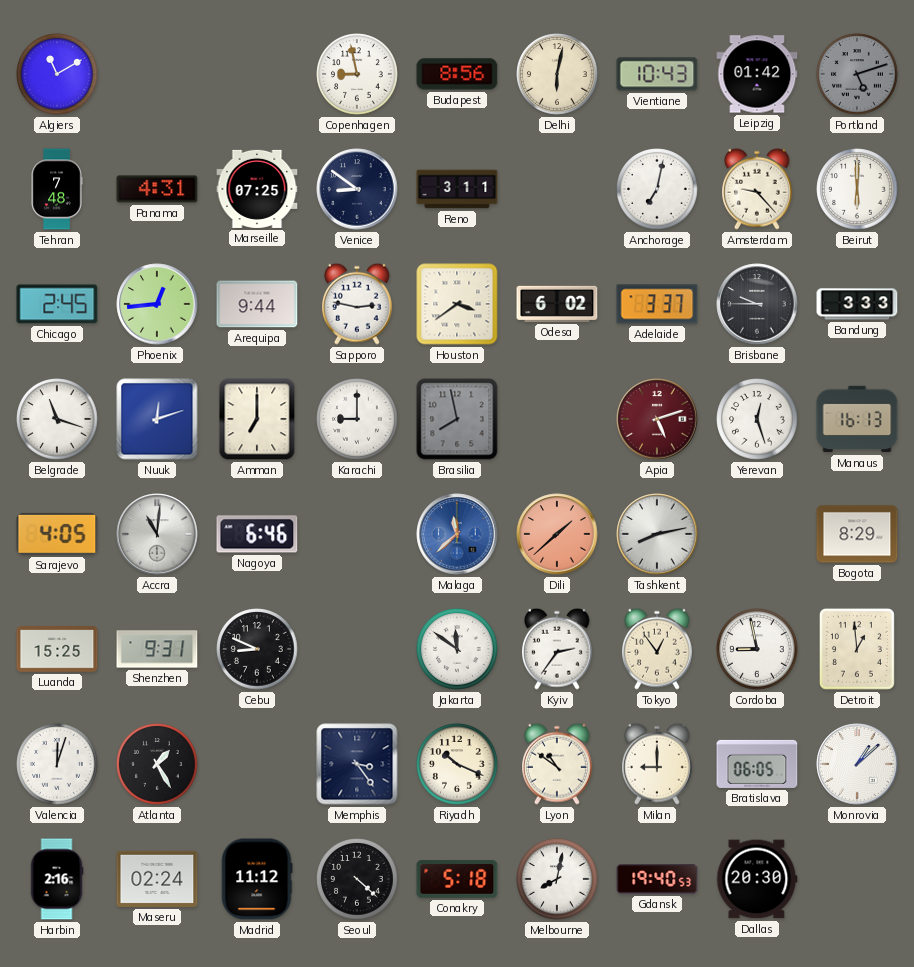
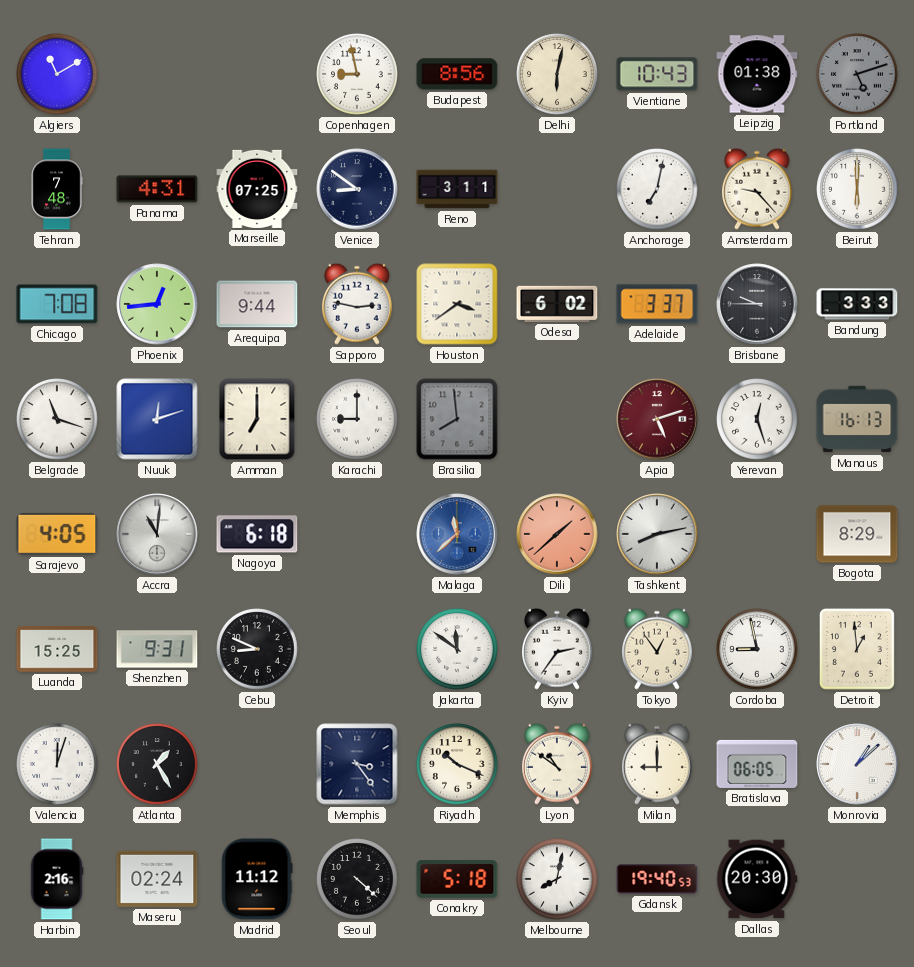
Leipzig: 01:42 -> 01:38 (757, 74)
Chicago: 2:45 -> 7:08 (57, 304)
Brasilia: 7:58 -> 7:59 (457, 419)
Nagoya: 6:46 -> 6:18 (257, 534)
